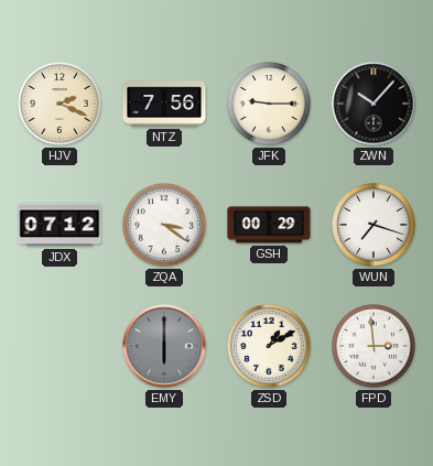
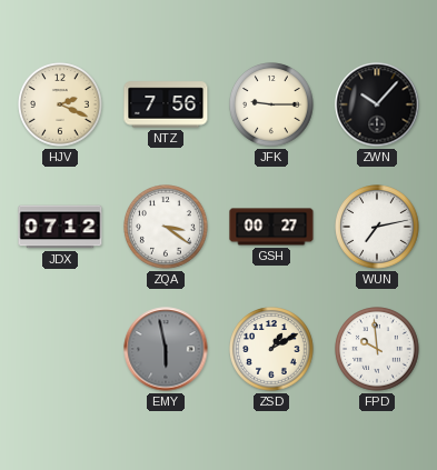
GSH: 00:29 -> 00:27 (271, 227)
WUN: 7:18 -> 7:13 (377, 227)
EMY: 6:00 -> 5:58 (166, 349)
FPD: 2:59 -> 9:59 (377, 349)
